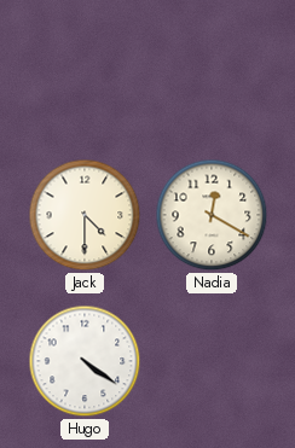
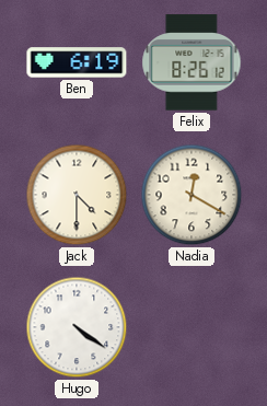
Ben: none -> 6:19 (77, 62)
Felix: none -> 8:26 (191, 62)
